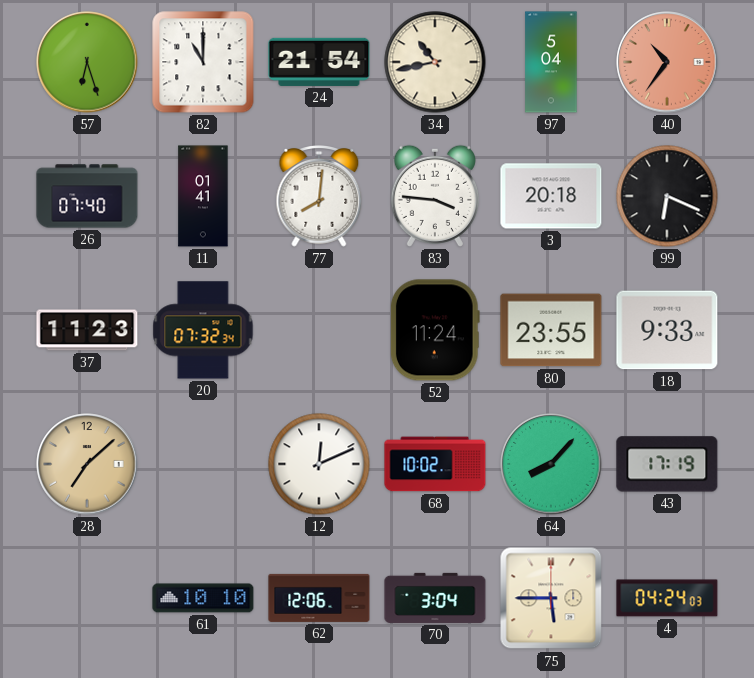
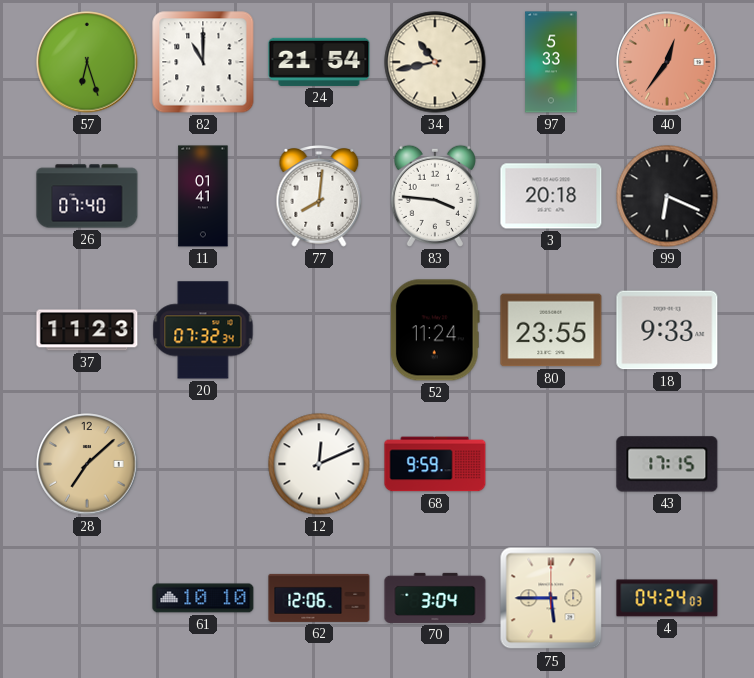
97: 5:04 -> 5:33 (551, 62)
40: 10:36 -> 12:36 (667, 62)
68: 10:02 -> 9:59 (435, 464)
64: 8:07 -> none (551, 464)
43: 17:19 -> 17:15 (667, 464)
